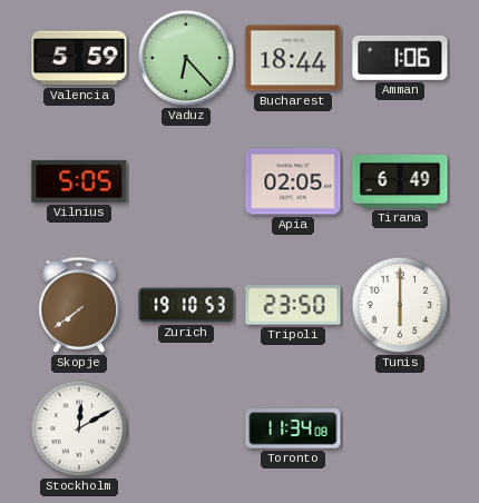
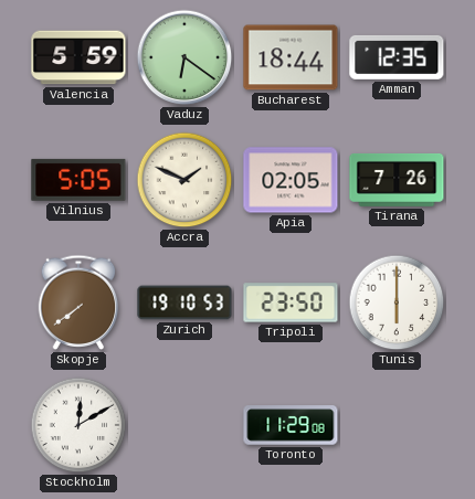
Vaduz: 6:23 -> 6:21 (184, 57)
Amman: 1:06 -> 12:35 (397, 57)
Accra: none -> 1:49 (184, 180)
Tirana: 6:49 -> 7:26 (397, 180)
Toronto: 11:34 -> 11:29 (291, 425)
